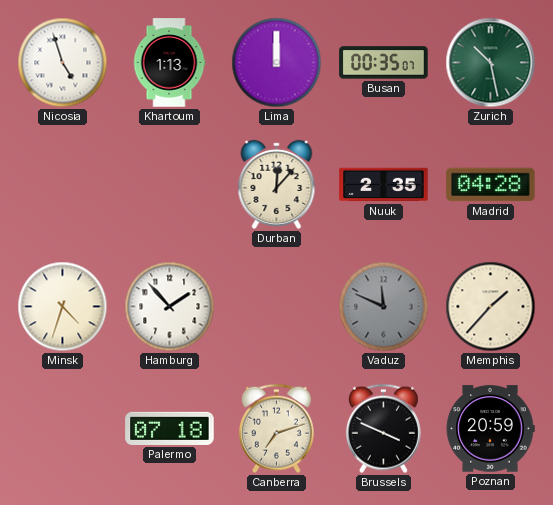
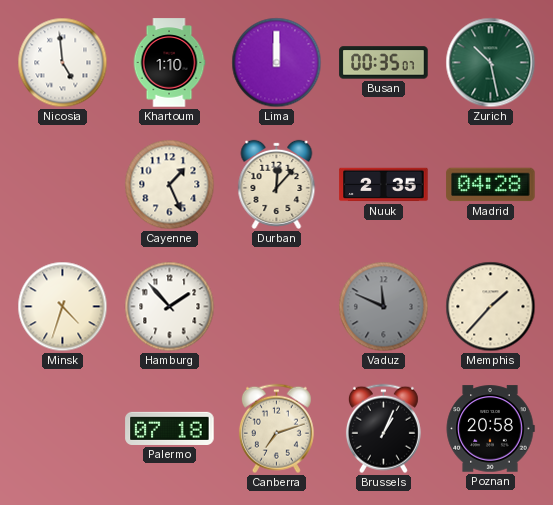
Nicosia: 4:57 -> 4:59 (63, 63)
Khartoum: 1:13 -> 1:10 (169, 63)
Cayenne: none -> 1:26 (170, 185)
Brussels: 3:49 -> 1:04 (383, 429)
Poznan: 20:59 -> 20:58 (490, 429)
